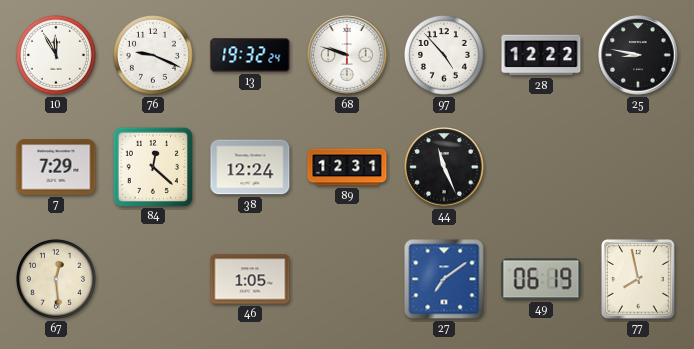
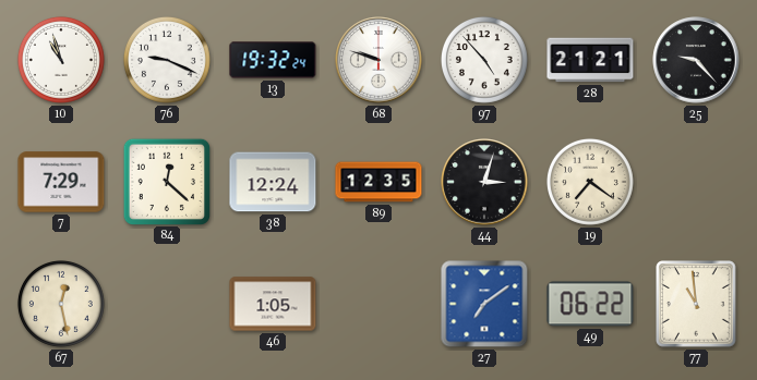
10: 11:55 -> 10:57 (61, 60)
28: 12:22 -> 21:21 (590, 60)
25: 8:47 -> 9:23 (696, 60)
89: 12:31 -> 12:35 (378, 182)
44: 11:26 -> 3:03 (484, 182)
19: none -> 7:21 (590, 182)
67: 12:29 -> 12:28 (61, 304)
49: 06:19 -> 06:22 (590, 304)
77: 7:58 -> 10:59 (696, 304)
